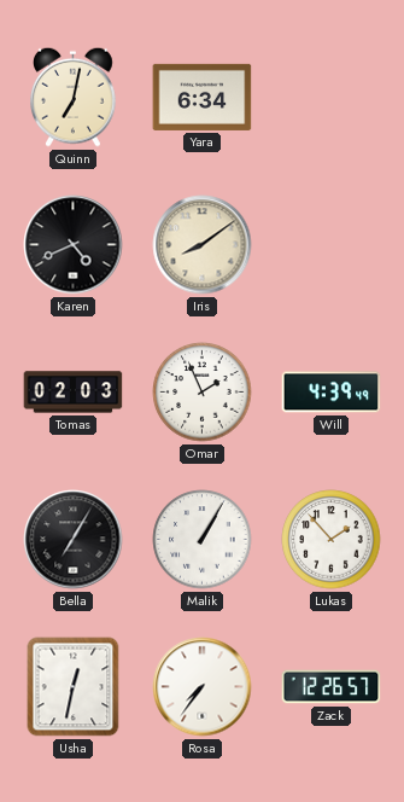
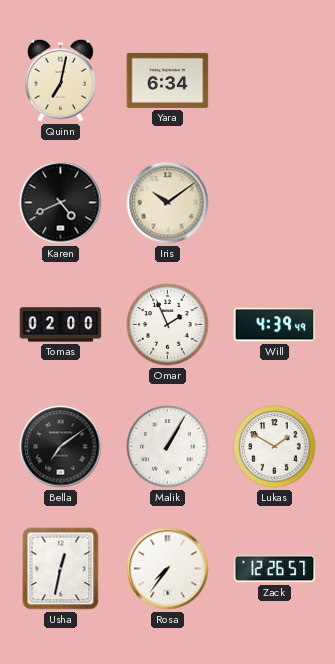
Iris: 8:09 -> 10:09 (168, 203)
Tomas: 02:03 -> 02:00 (61, 325)
Bella: 7:05 -> 7:09 (61, 447)
Lukas: 1:53 -> 1:50 (275, 447)
